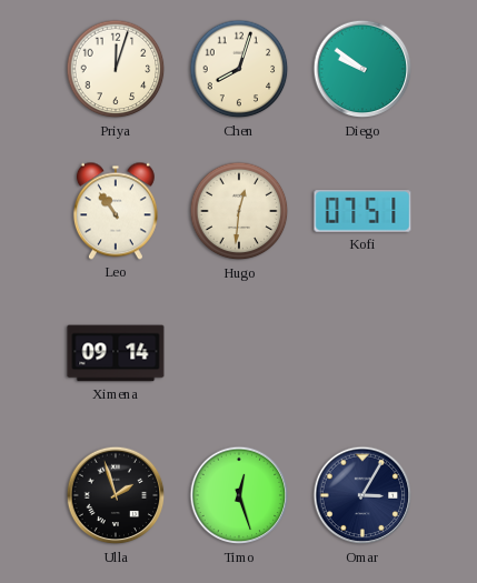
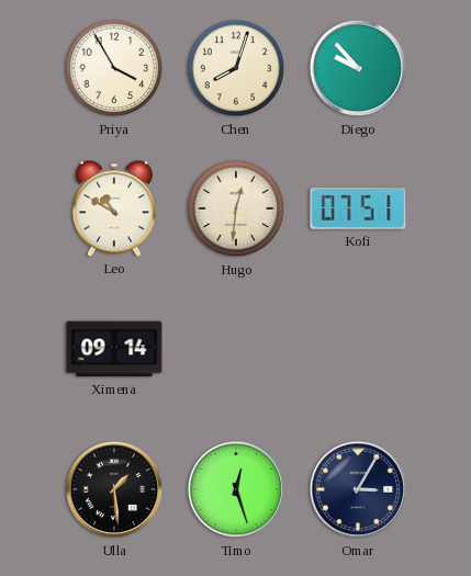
Priya: 12:03 -> 3:55 (114, 68)
Diego: 9:51 -> 9:53 (358, 68)
Leo: 10:54 -> 10:50 (114, 208)
Ulla: 1:57 -> 1:29 (114, 489)
